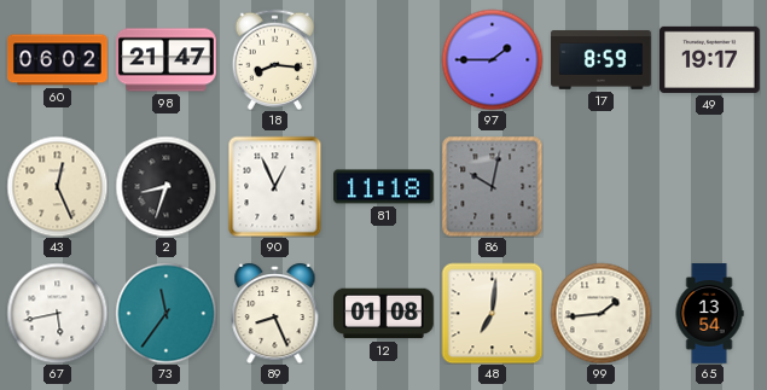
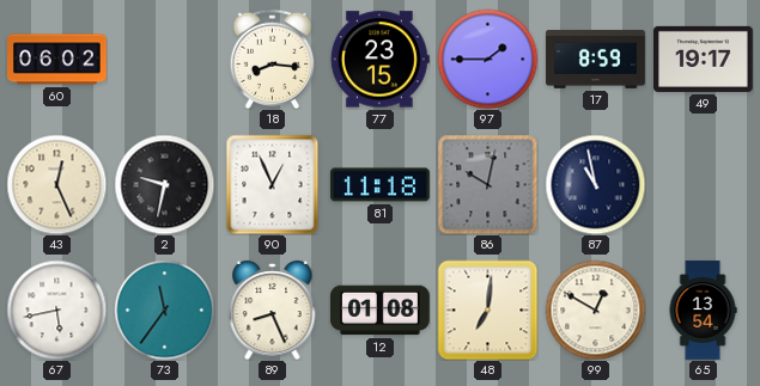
98: 21:47 -> none (167, 60)
77: none -> 23:15 (379, 60)
2: 8:33 -> 9:32 (164, 184)
87: none -> 10:58 (595, 184)
99: 1:44 -> 12:50 (595, 310)
